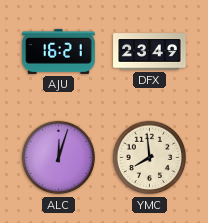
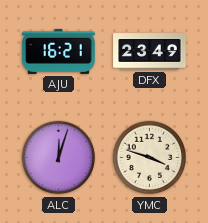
YMC: 7:59 -> 3:48 (150, 158)
